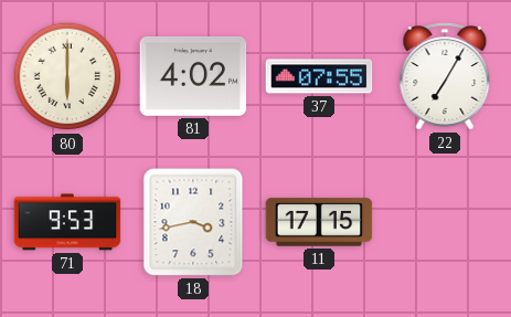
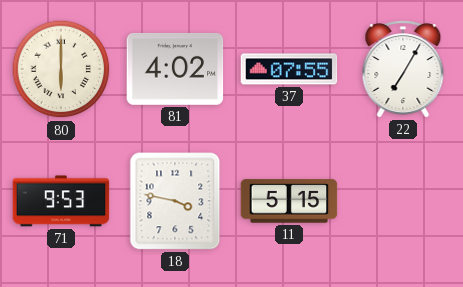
18: 3:43 -> 3:47 (175, 201)
11: 17:15 -> 5:15 (289, 201)
